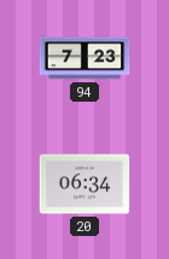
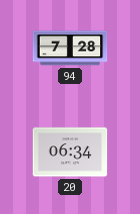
94: 7:23 -> 7:28 (70, 48)
